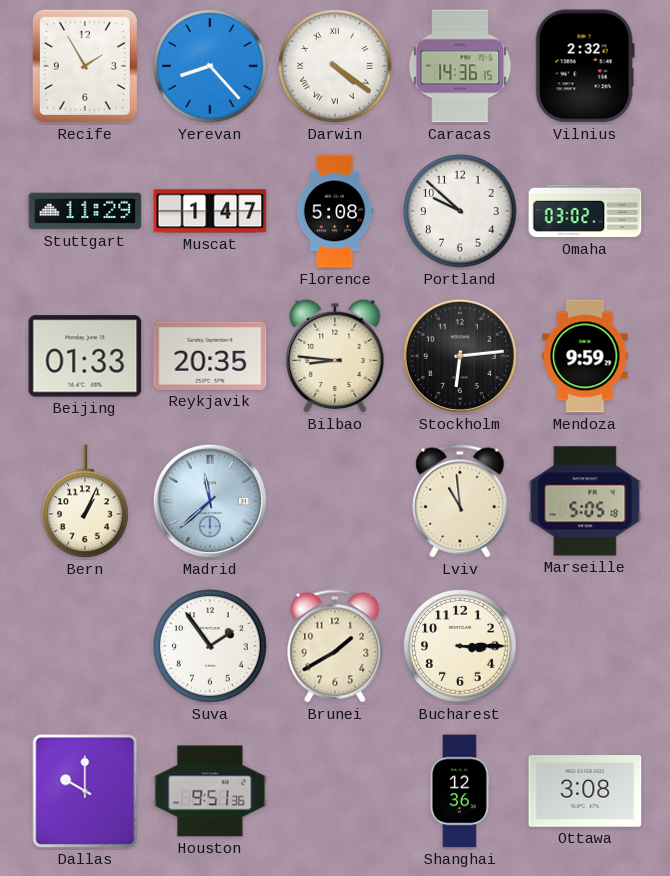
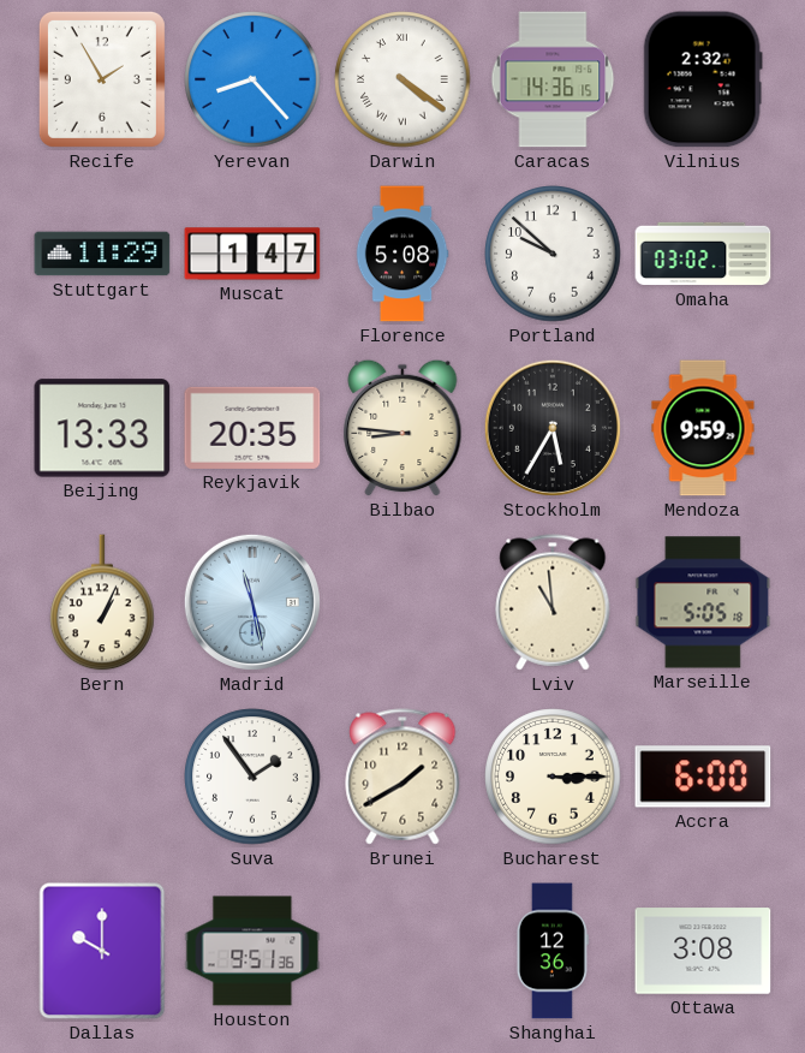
Beijing: 01:33 -> 13:33 (102, 428)
Stockholm: 6:14 -> 5:35 (553, 428)
Madrid: 11:38 -> 11:28 (252, 602)
Accra: none -> 6:00 (703, 777)
